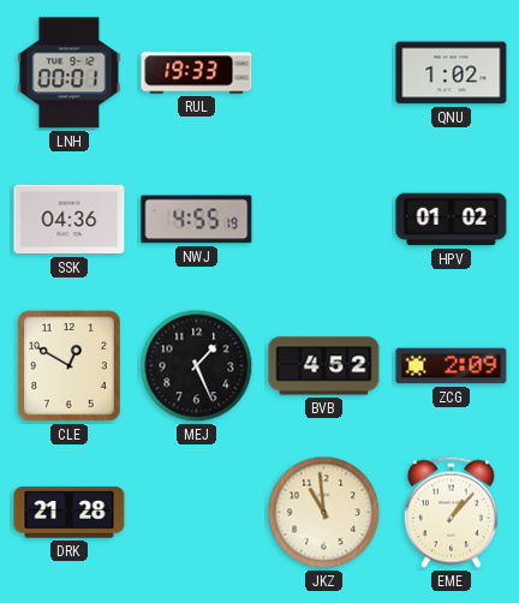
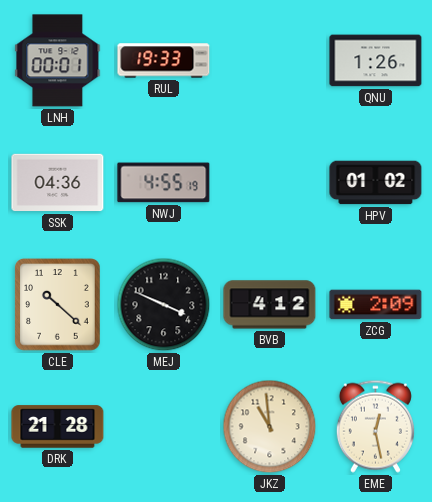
QNU: 1:02 -> 1:26 (376, 61)
CLE: 12:50 -> 10:22 (58, 305)
MEJ: 1:26 -> 3:49 (164, 305)
BVB: 4:52 -> 4:12 (270, 305)
EME: 1:07 -> 12:28 (375, 426)
